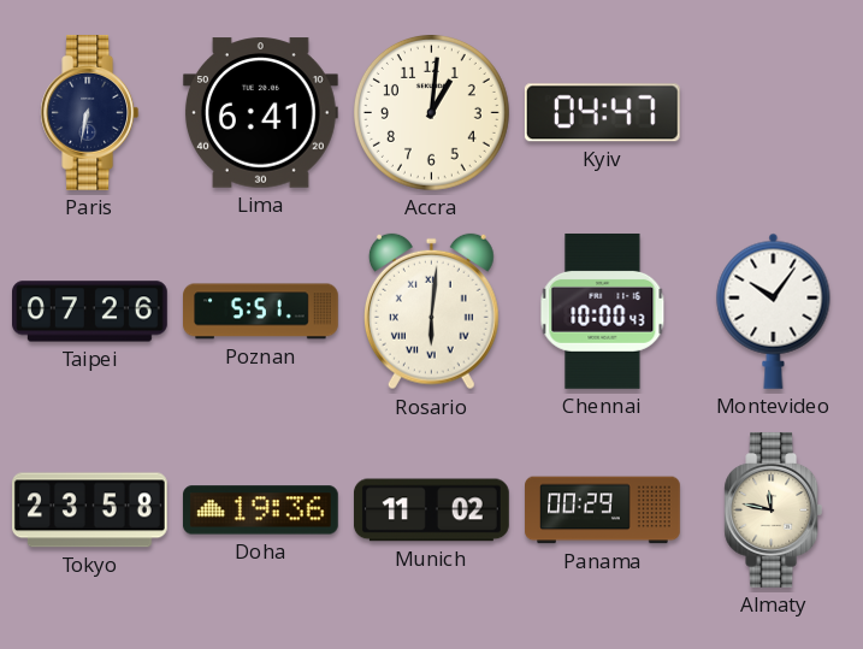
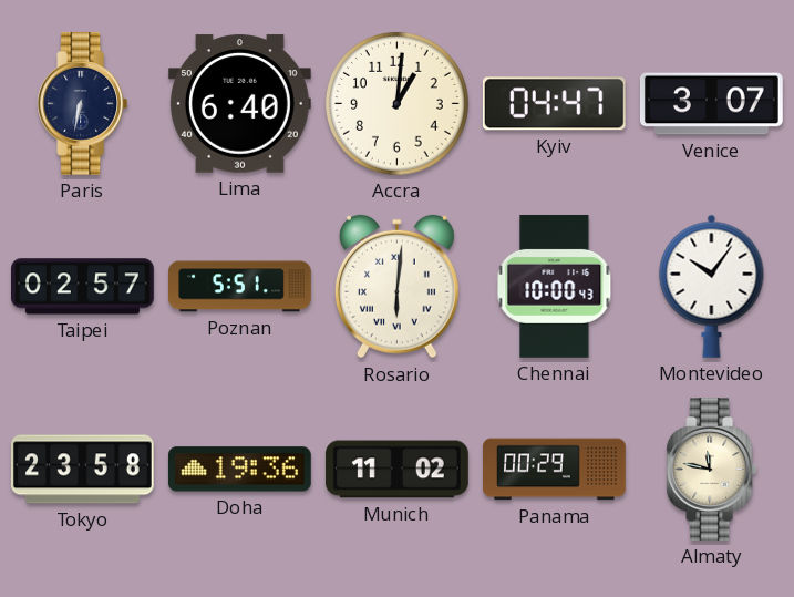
Lima: 6:41 -> 6:40 (239, 104)
Venice: none -> 3:07 (712, 104)
Taipei: 07:26 -> 02:57 (83, 287)
